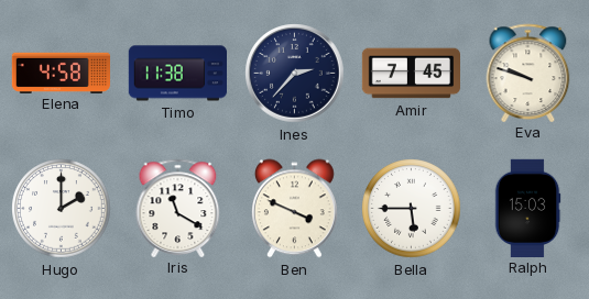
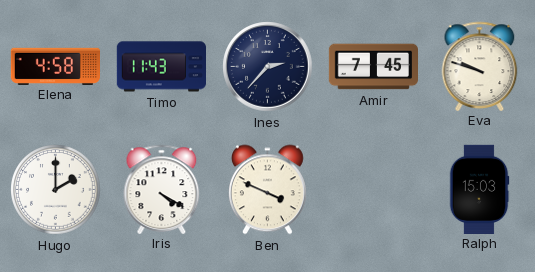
Timo: 11:38 -> 11:43 (161, 67)
Iris: 11:20 -> 4:20 (162, 189)
Bella: 5:45 -> none (412, 209)
